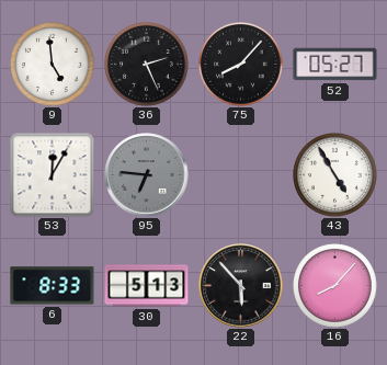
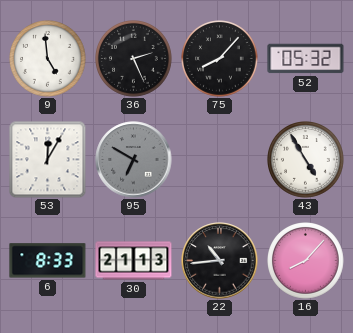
52: 05:27 -> 05:32 (306, 59)
95: 6:46 -> 6:50 (134, 160)
30: 5:13 -> 21:13 (134, 261)
22: 5:53 -> 10:44 (220, 261)
